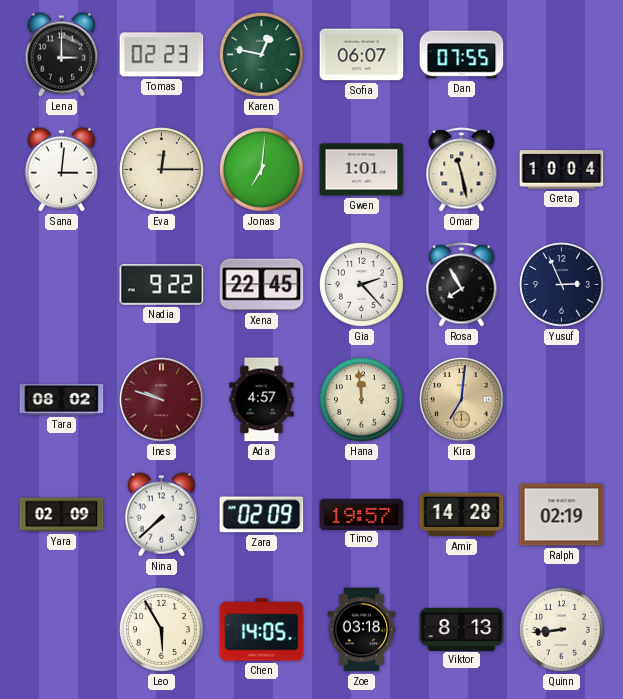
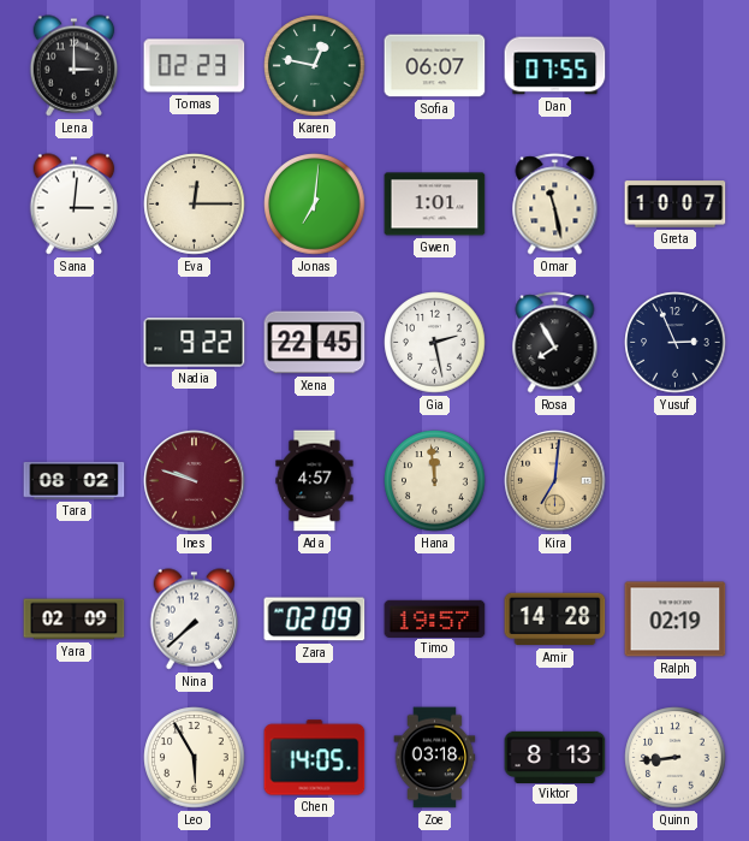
Greta: 10:04 -> 10:07 (676, 205)
Gia: 2:23 -> 2:28 (435, 343)
